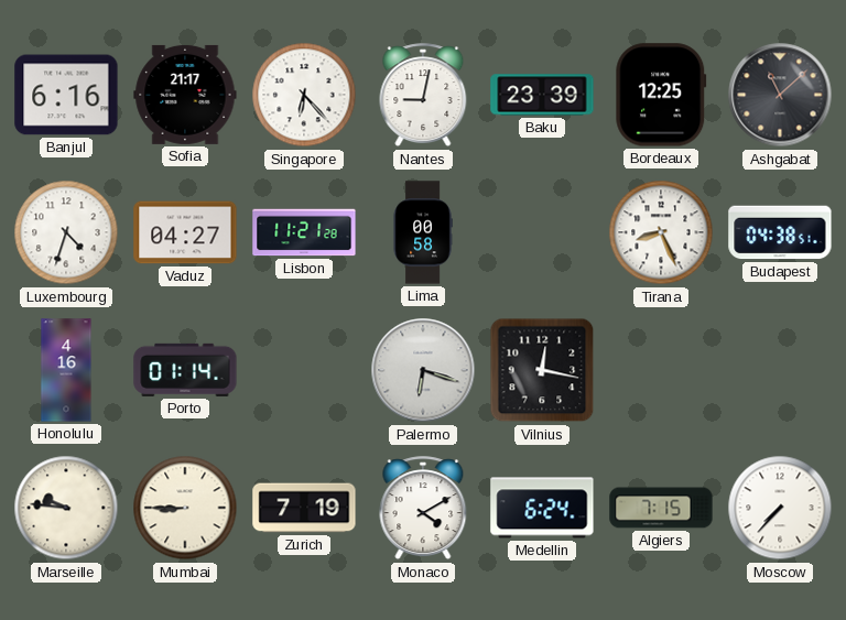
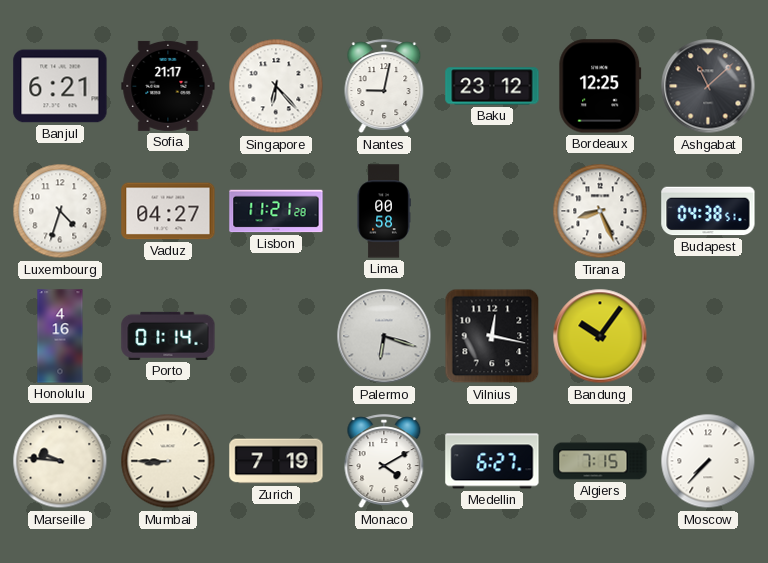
Banjul: 6:16 -> 6:21 (60, 86)
Baku: 23:39 -> 23:12 (492, 86)
Bandung: none -> 10:06 (600, 336)
Medellin: 6:24 -> 6:27 (492, 461)
